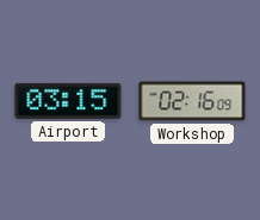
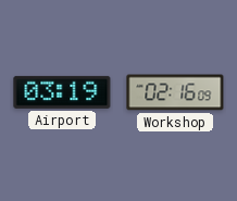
Airport: 03:15 -> 03:19 (62, 92)
